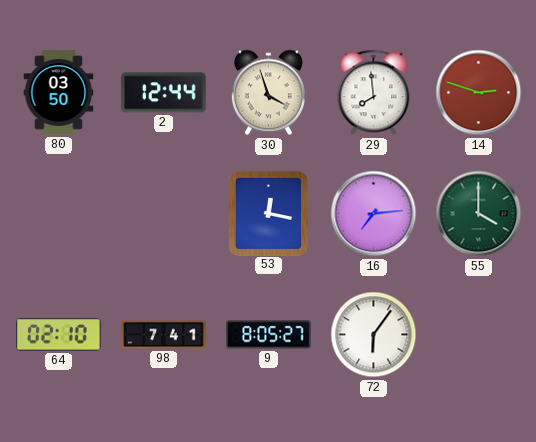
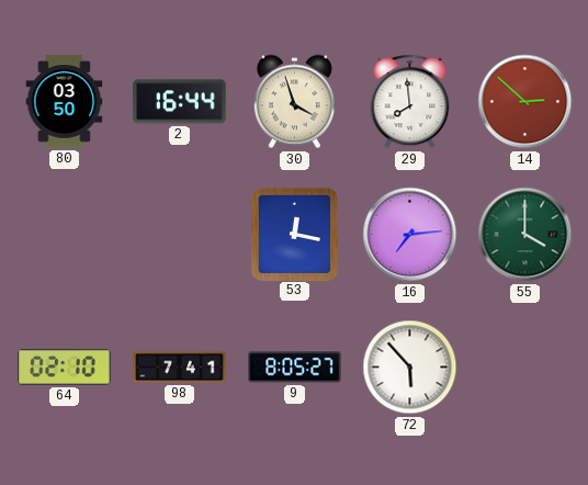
2: 12:44 -> 16:44 (180, 102)
14: 2:48 -> 2:52 (525, 102)
72: 6:06 -> 5:53 (410, 368)
